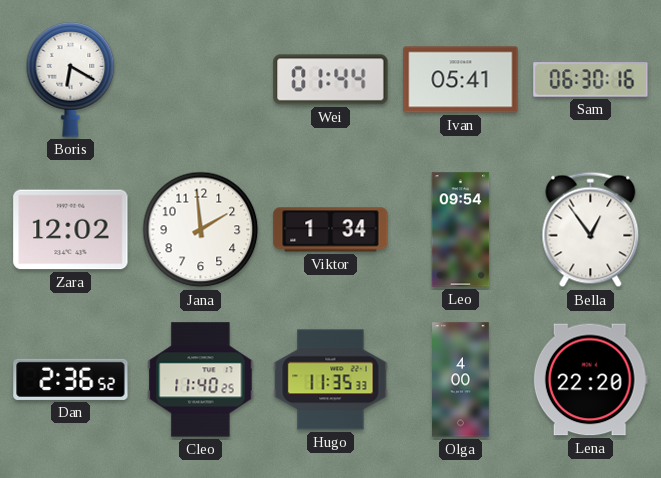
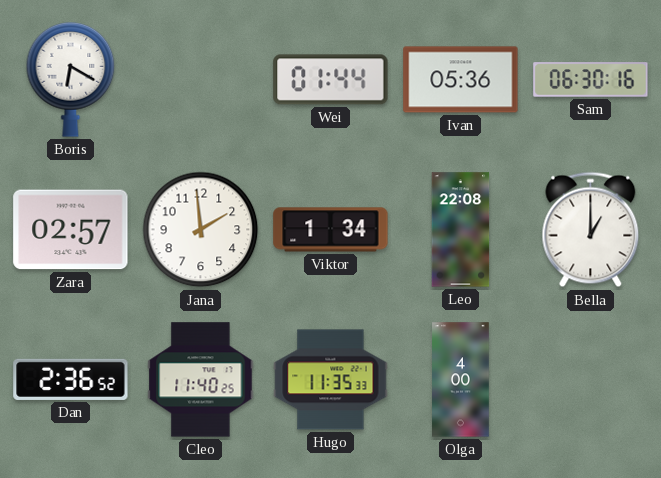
Ivan: 05:41 -> 05:36 (461, 80)
Zara: 12:02 -> 02:57 (71, 230)
Leo: 09:54 -> 22:08 (461, 230)
Bella: 12:54 -> 1:00 (591, 230)
Lena: 22:20 -> none (590, 380)
